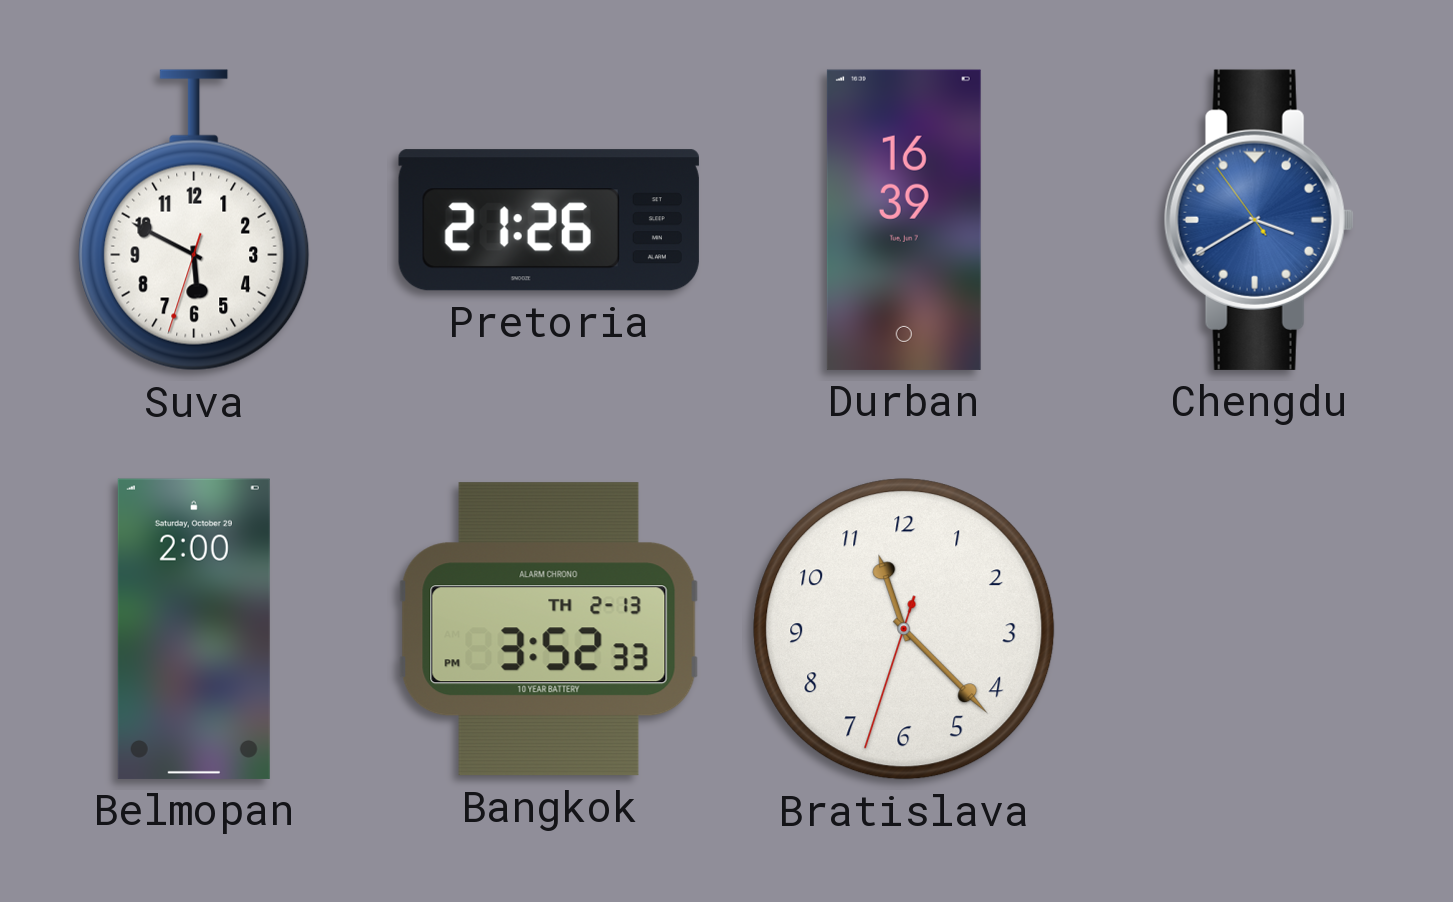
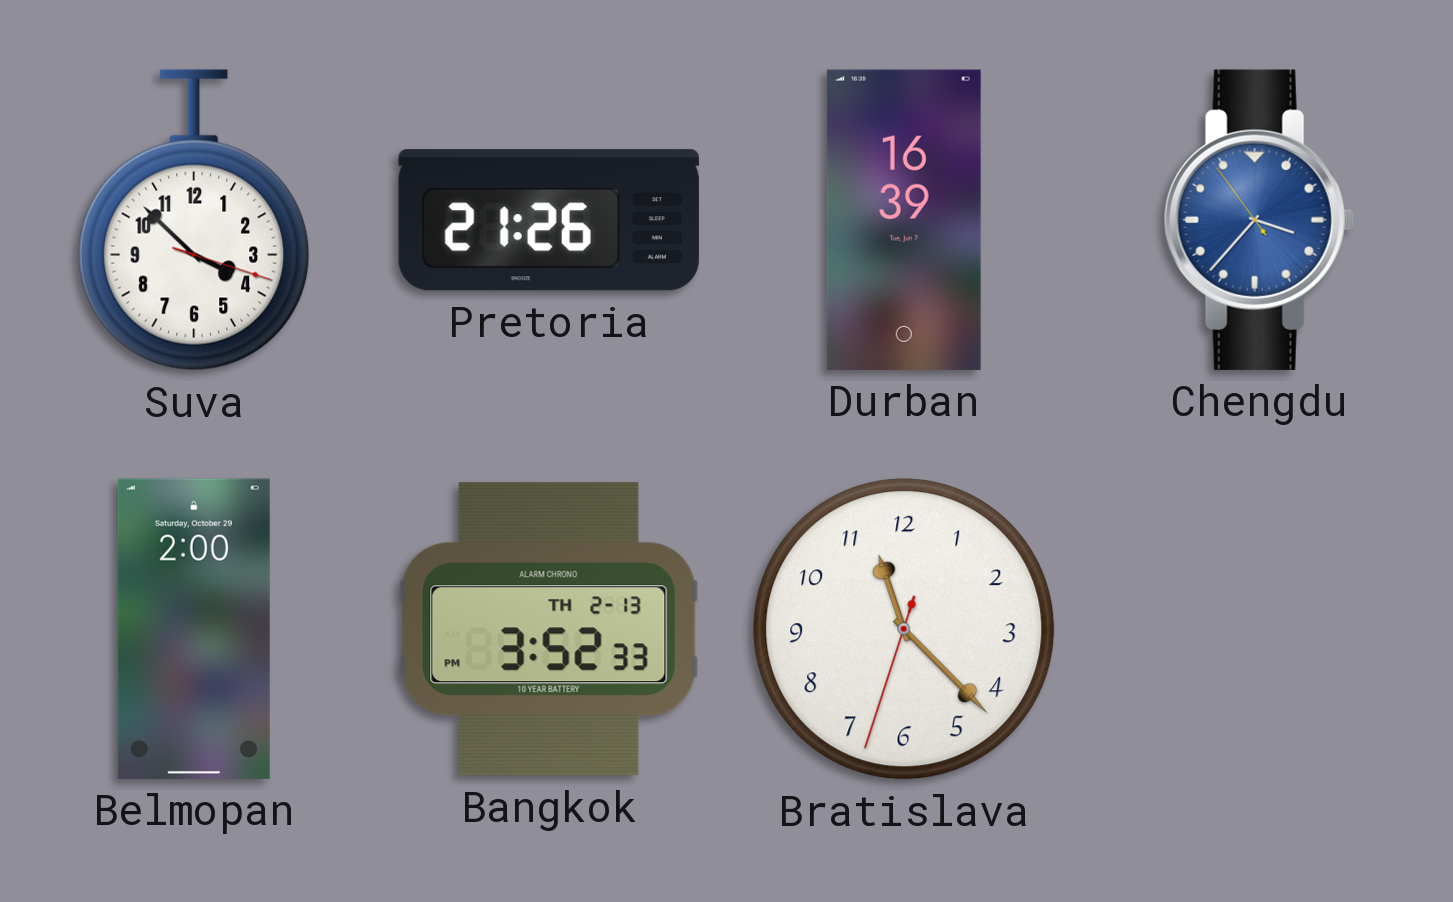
Suva: 5:49 -> 3:52 (194, 220)
Chengdu: 3:39 -> 3:36 (1259, 220)
